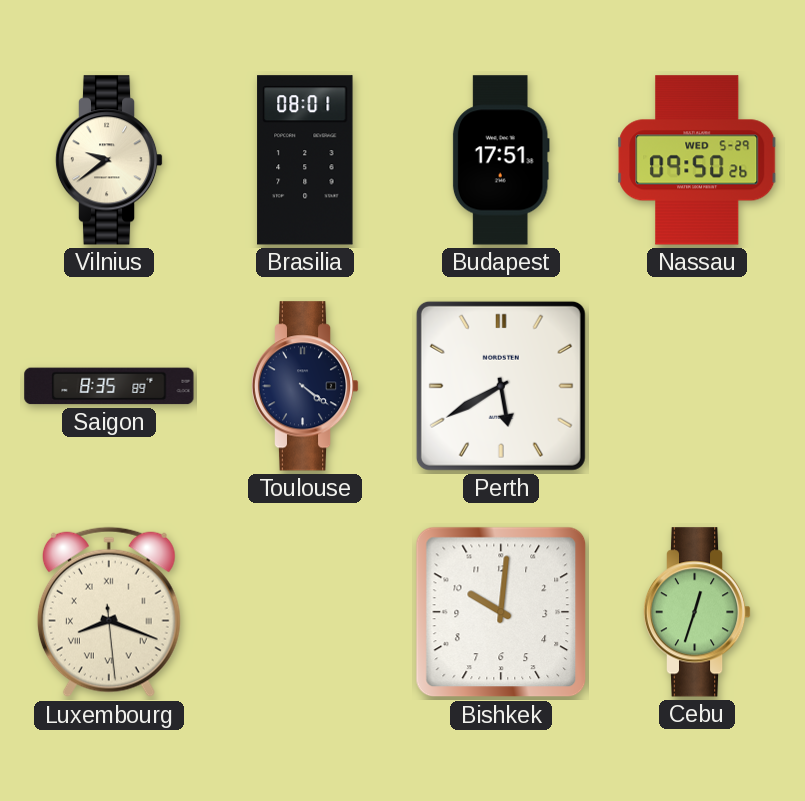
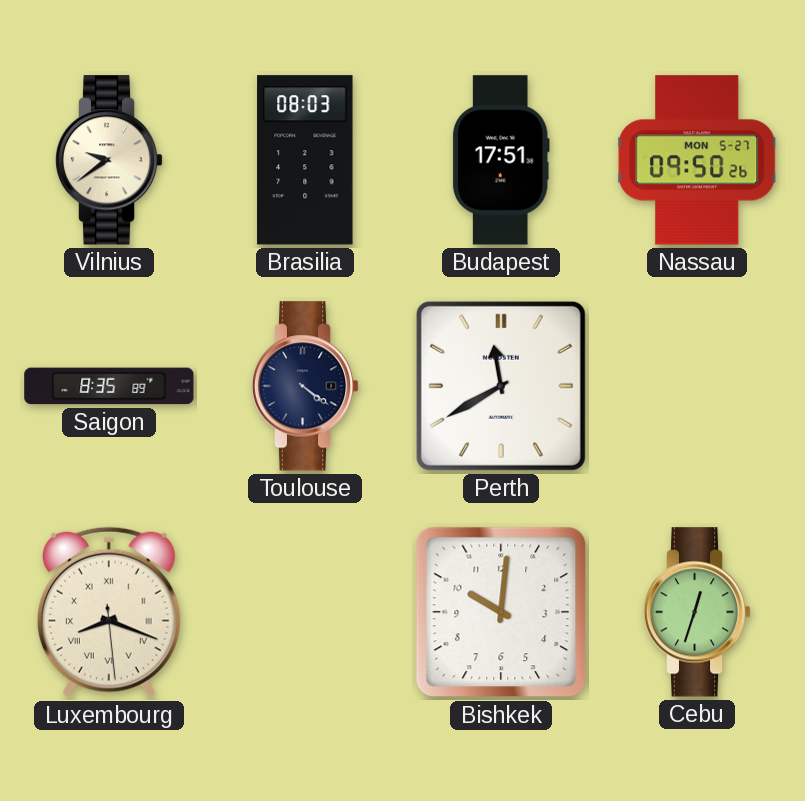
Brasilia: 08:01 -> 08:03 (305, 160)
Nassau date: WED 5-29 -> MON 5-27 (698, 160)
Perth: 5:40 -> 11:40 (501, 386)
